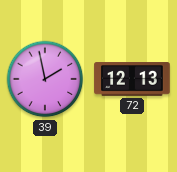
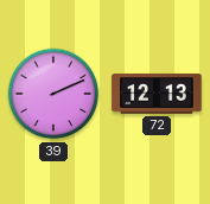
39: 1:58 -> 2:11 (53, 94)
